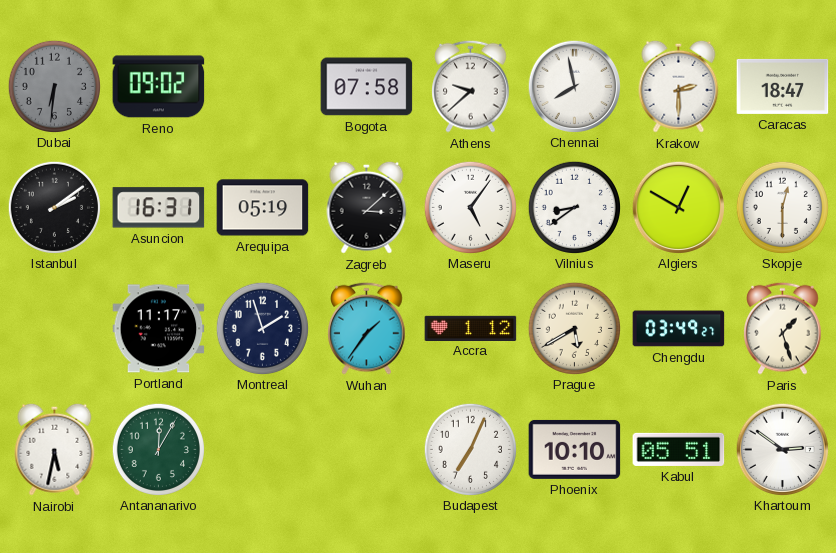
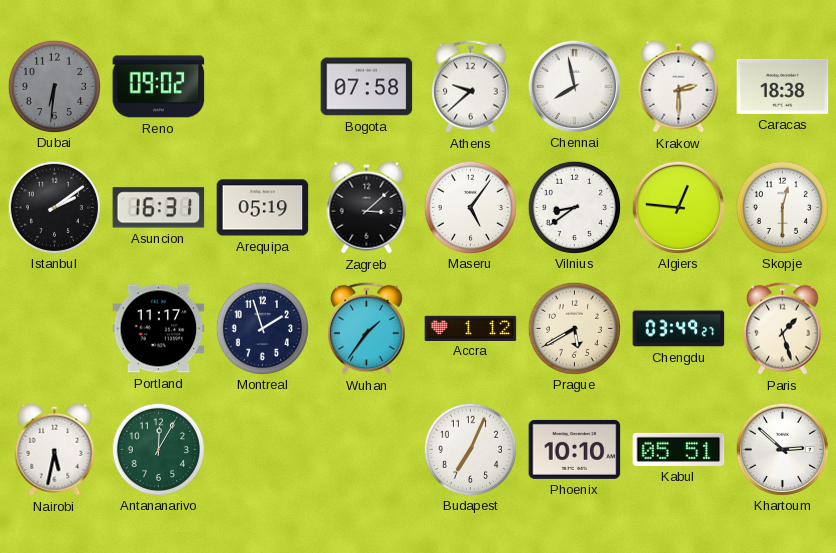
Caracas: 18:47 -> 18:38 (783, 86)
Algiers: 12:50 -> 12:46 (678, 207)
Khartoum: 2:51 -> 2:52 (782, 449)
